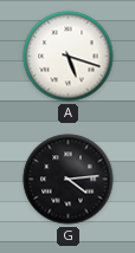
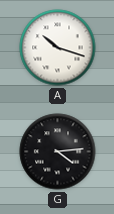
A: 5:18 -> 10:18 (58, 48)
